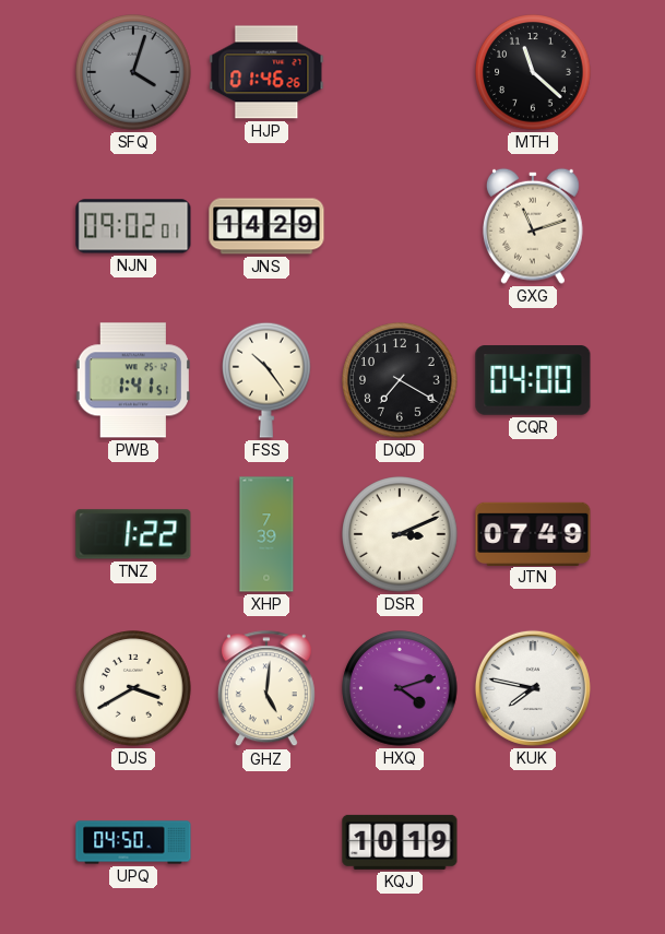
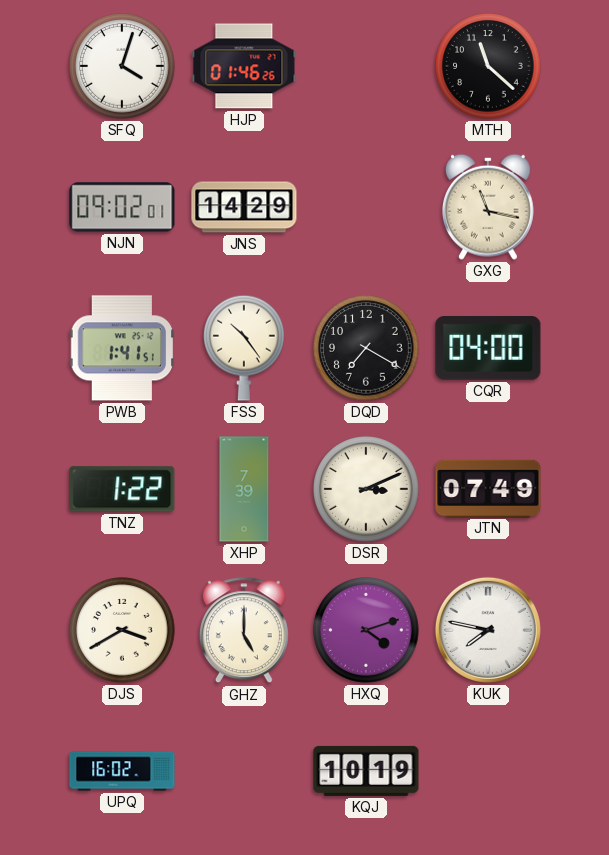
SFQ dial: grey -> white (122, 66)
GXG: 11:12 -> 11:17 (488, 207)
GHZ: 5:01 -> 5:00 (244, 631)
UPQ: 04:50 -> 16:02 (122, 771)
